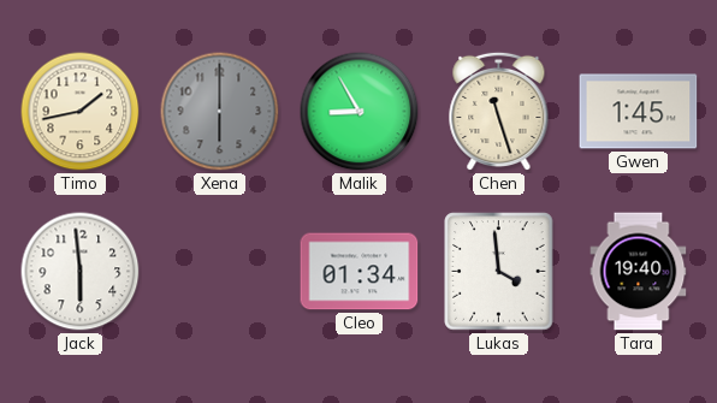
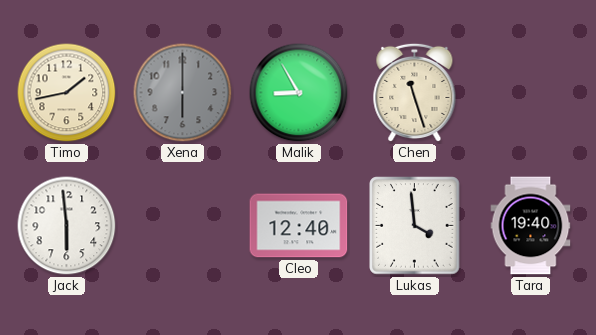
Gwen: 1:45 -> none (639, 112)
Cleo: 01:34 -> 12:40 (299, 226)
